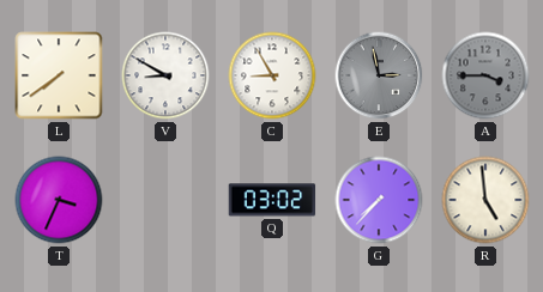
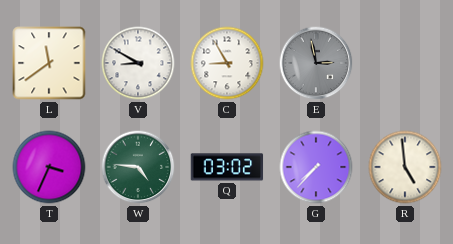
L: 7:39 -> 11:39 (49, 63)
A: 3:45 -> none (485, 75)
W: none -> 4:46 (138, 167)
